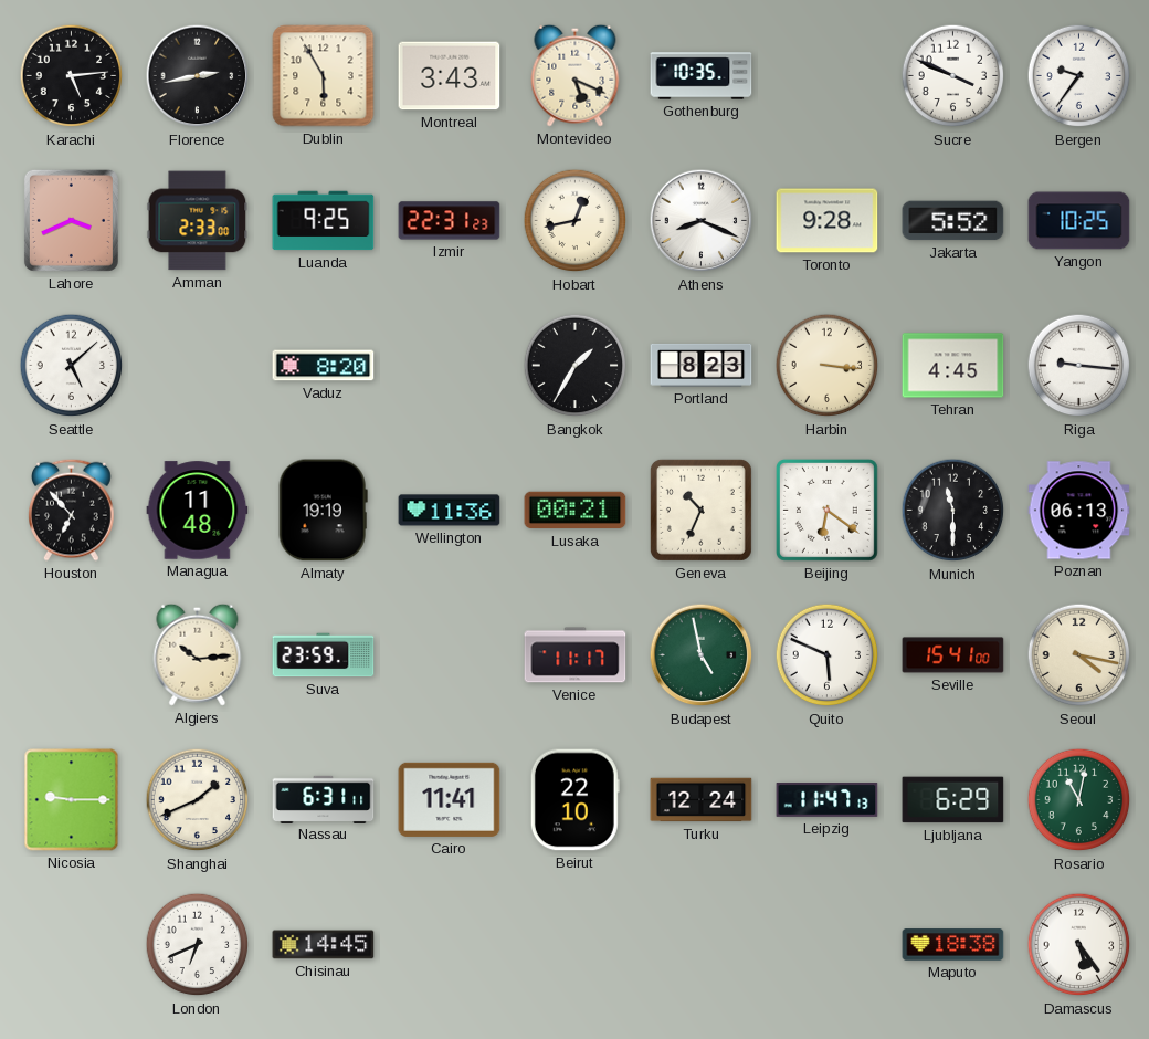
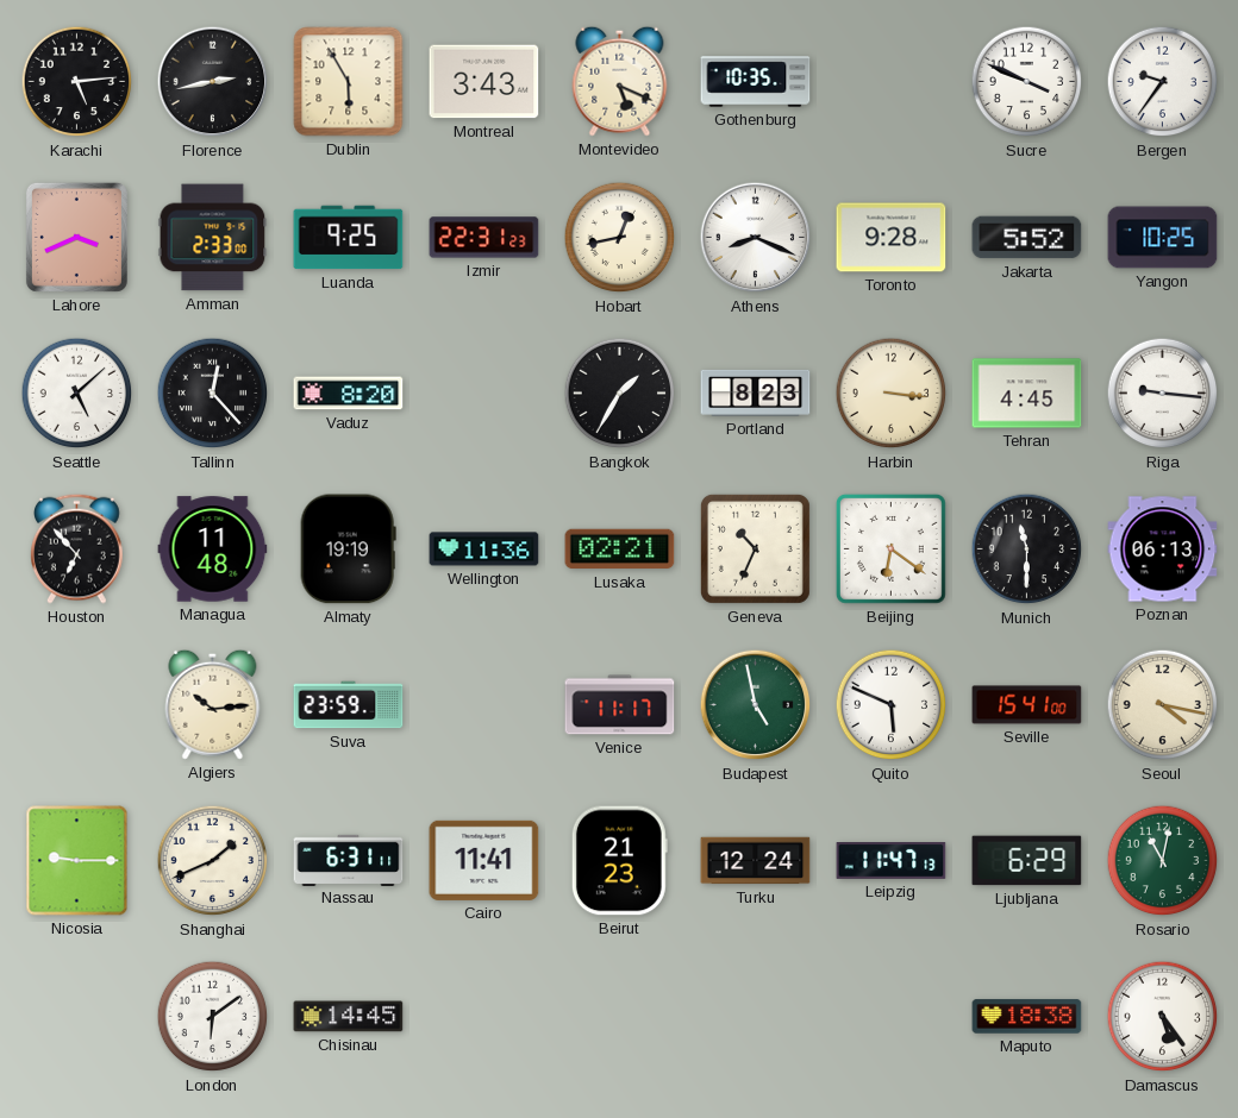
Tallinn: none -> 12:23 (213, 394)
Lusaka: 00:21 -> 02:21 (620, 549)
Beirut: 22:10 -> 21:23 (619, 861)
London: 6:41 -> 6:09 (213, 1017)
